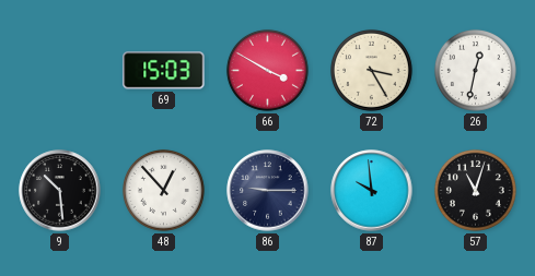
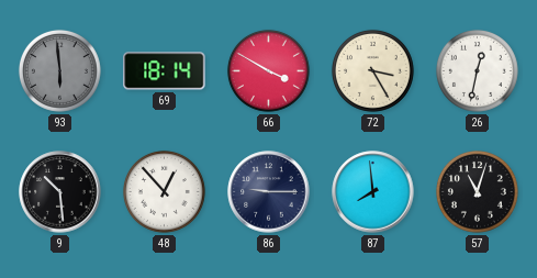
93: none -> 5:59 (59, 70)
69: 15:03 -> 18:14 (165, 71)
87: 9:59 -> 7:59 (373, 192)
